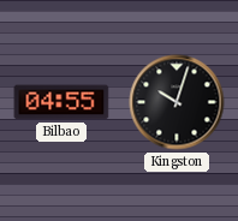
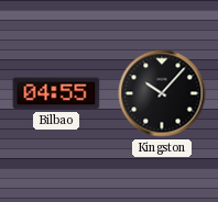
Kingston: 10:03 -> 10:07 (162, 93)
